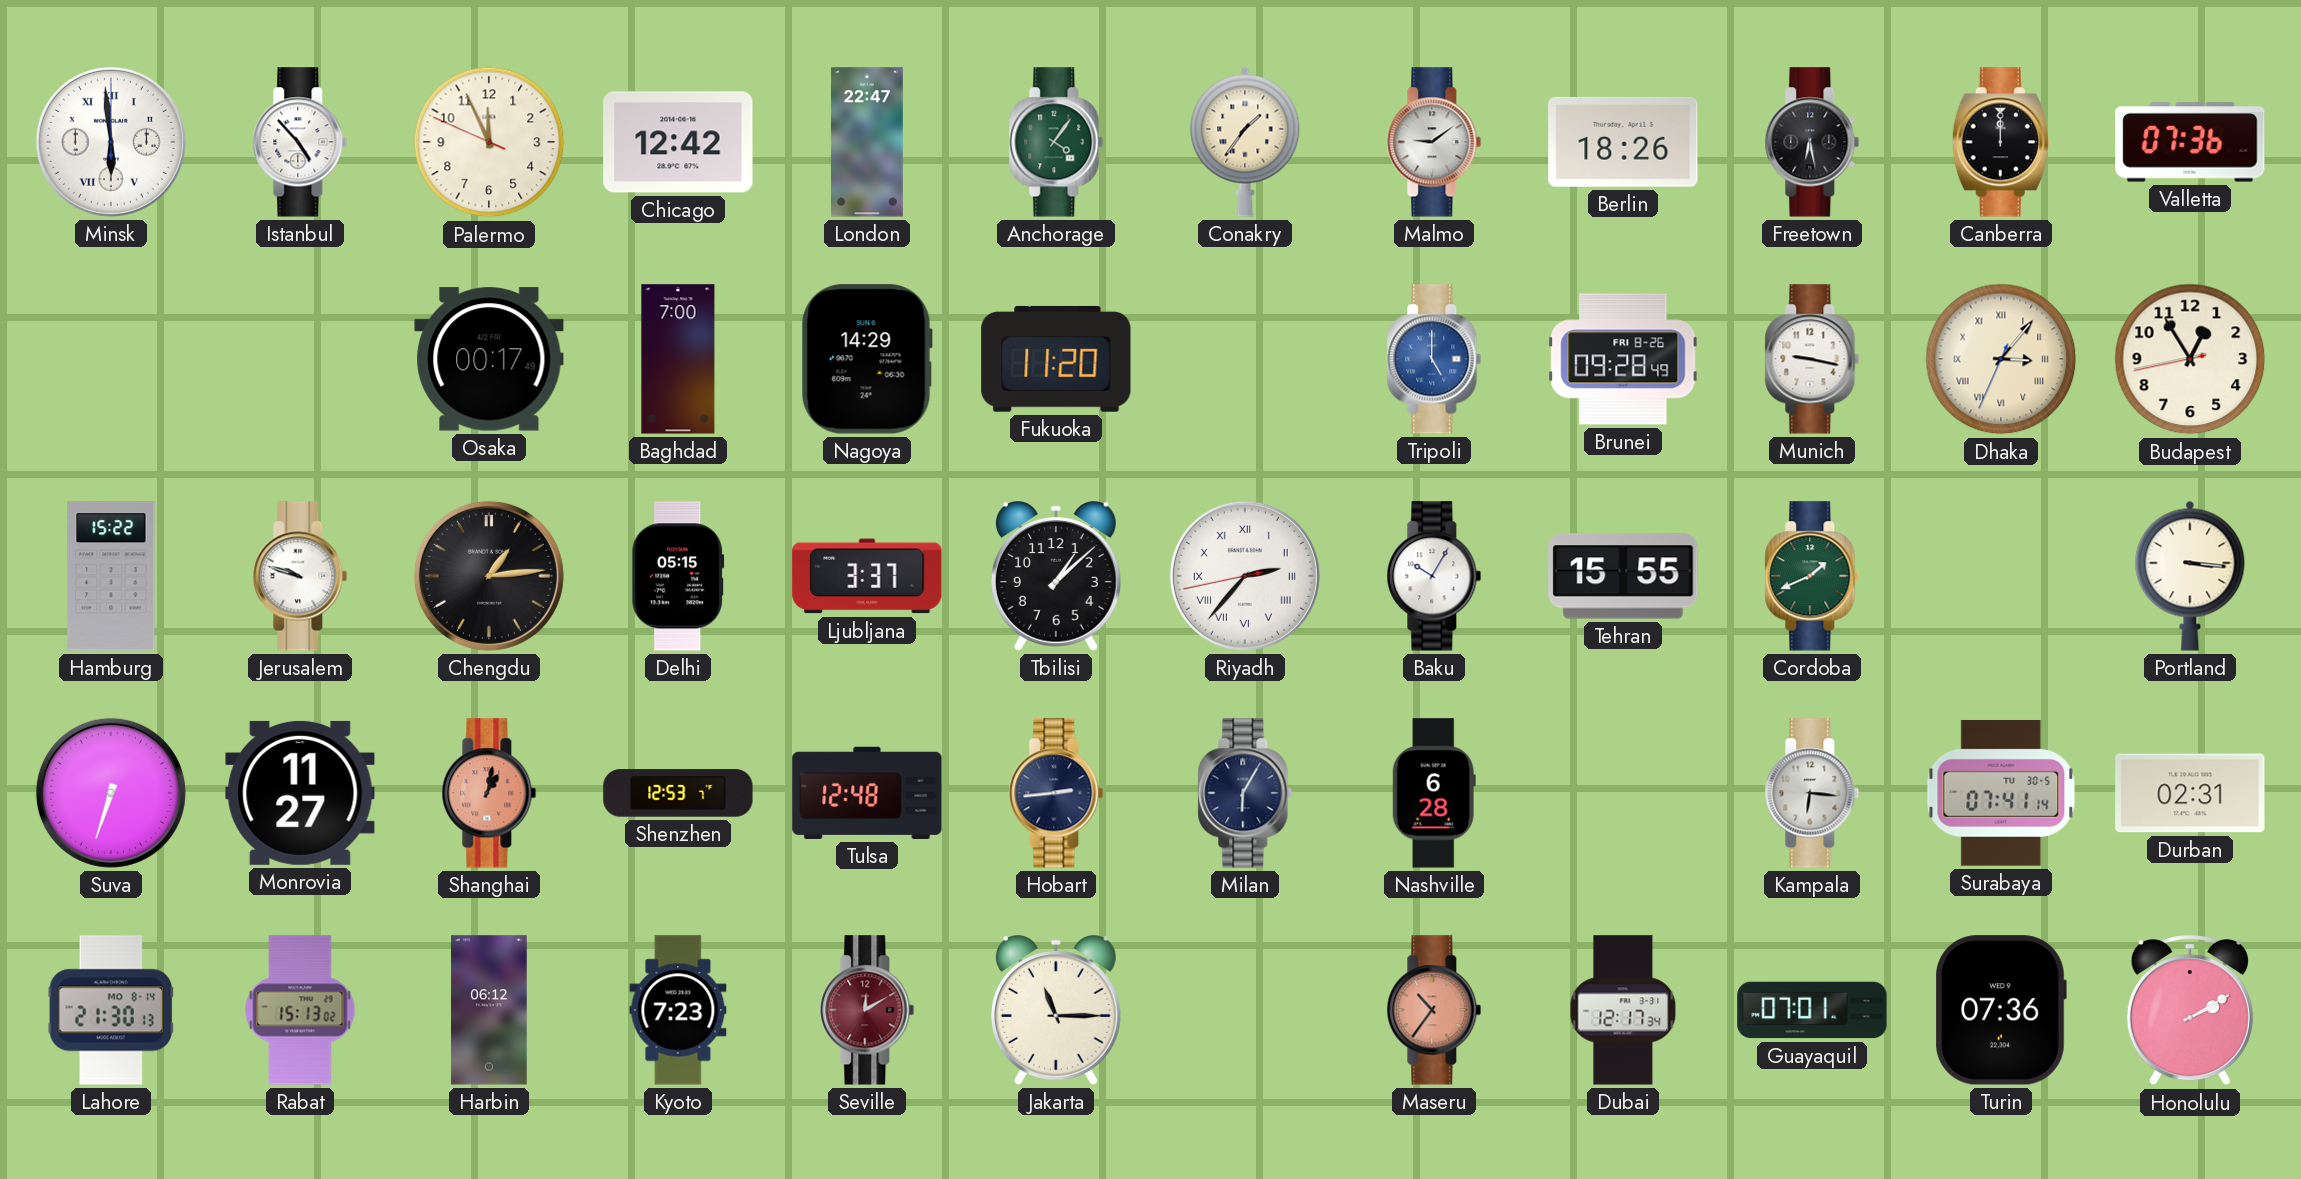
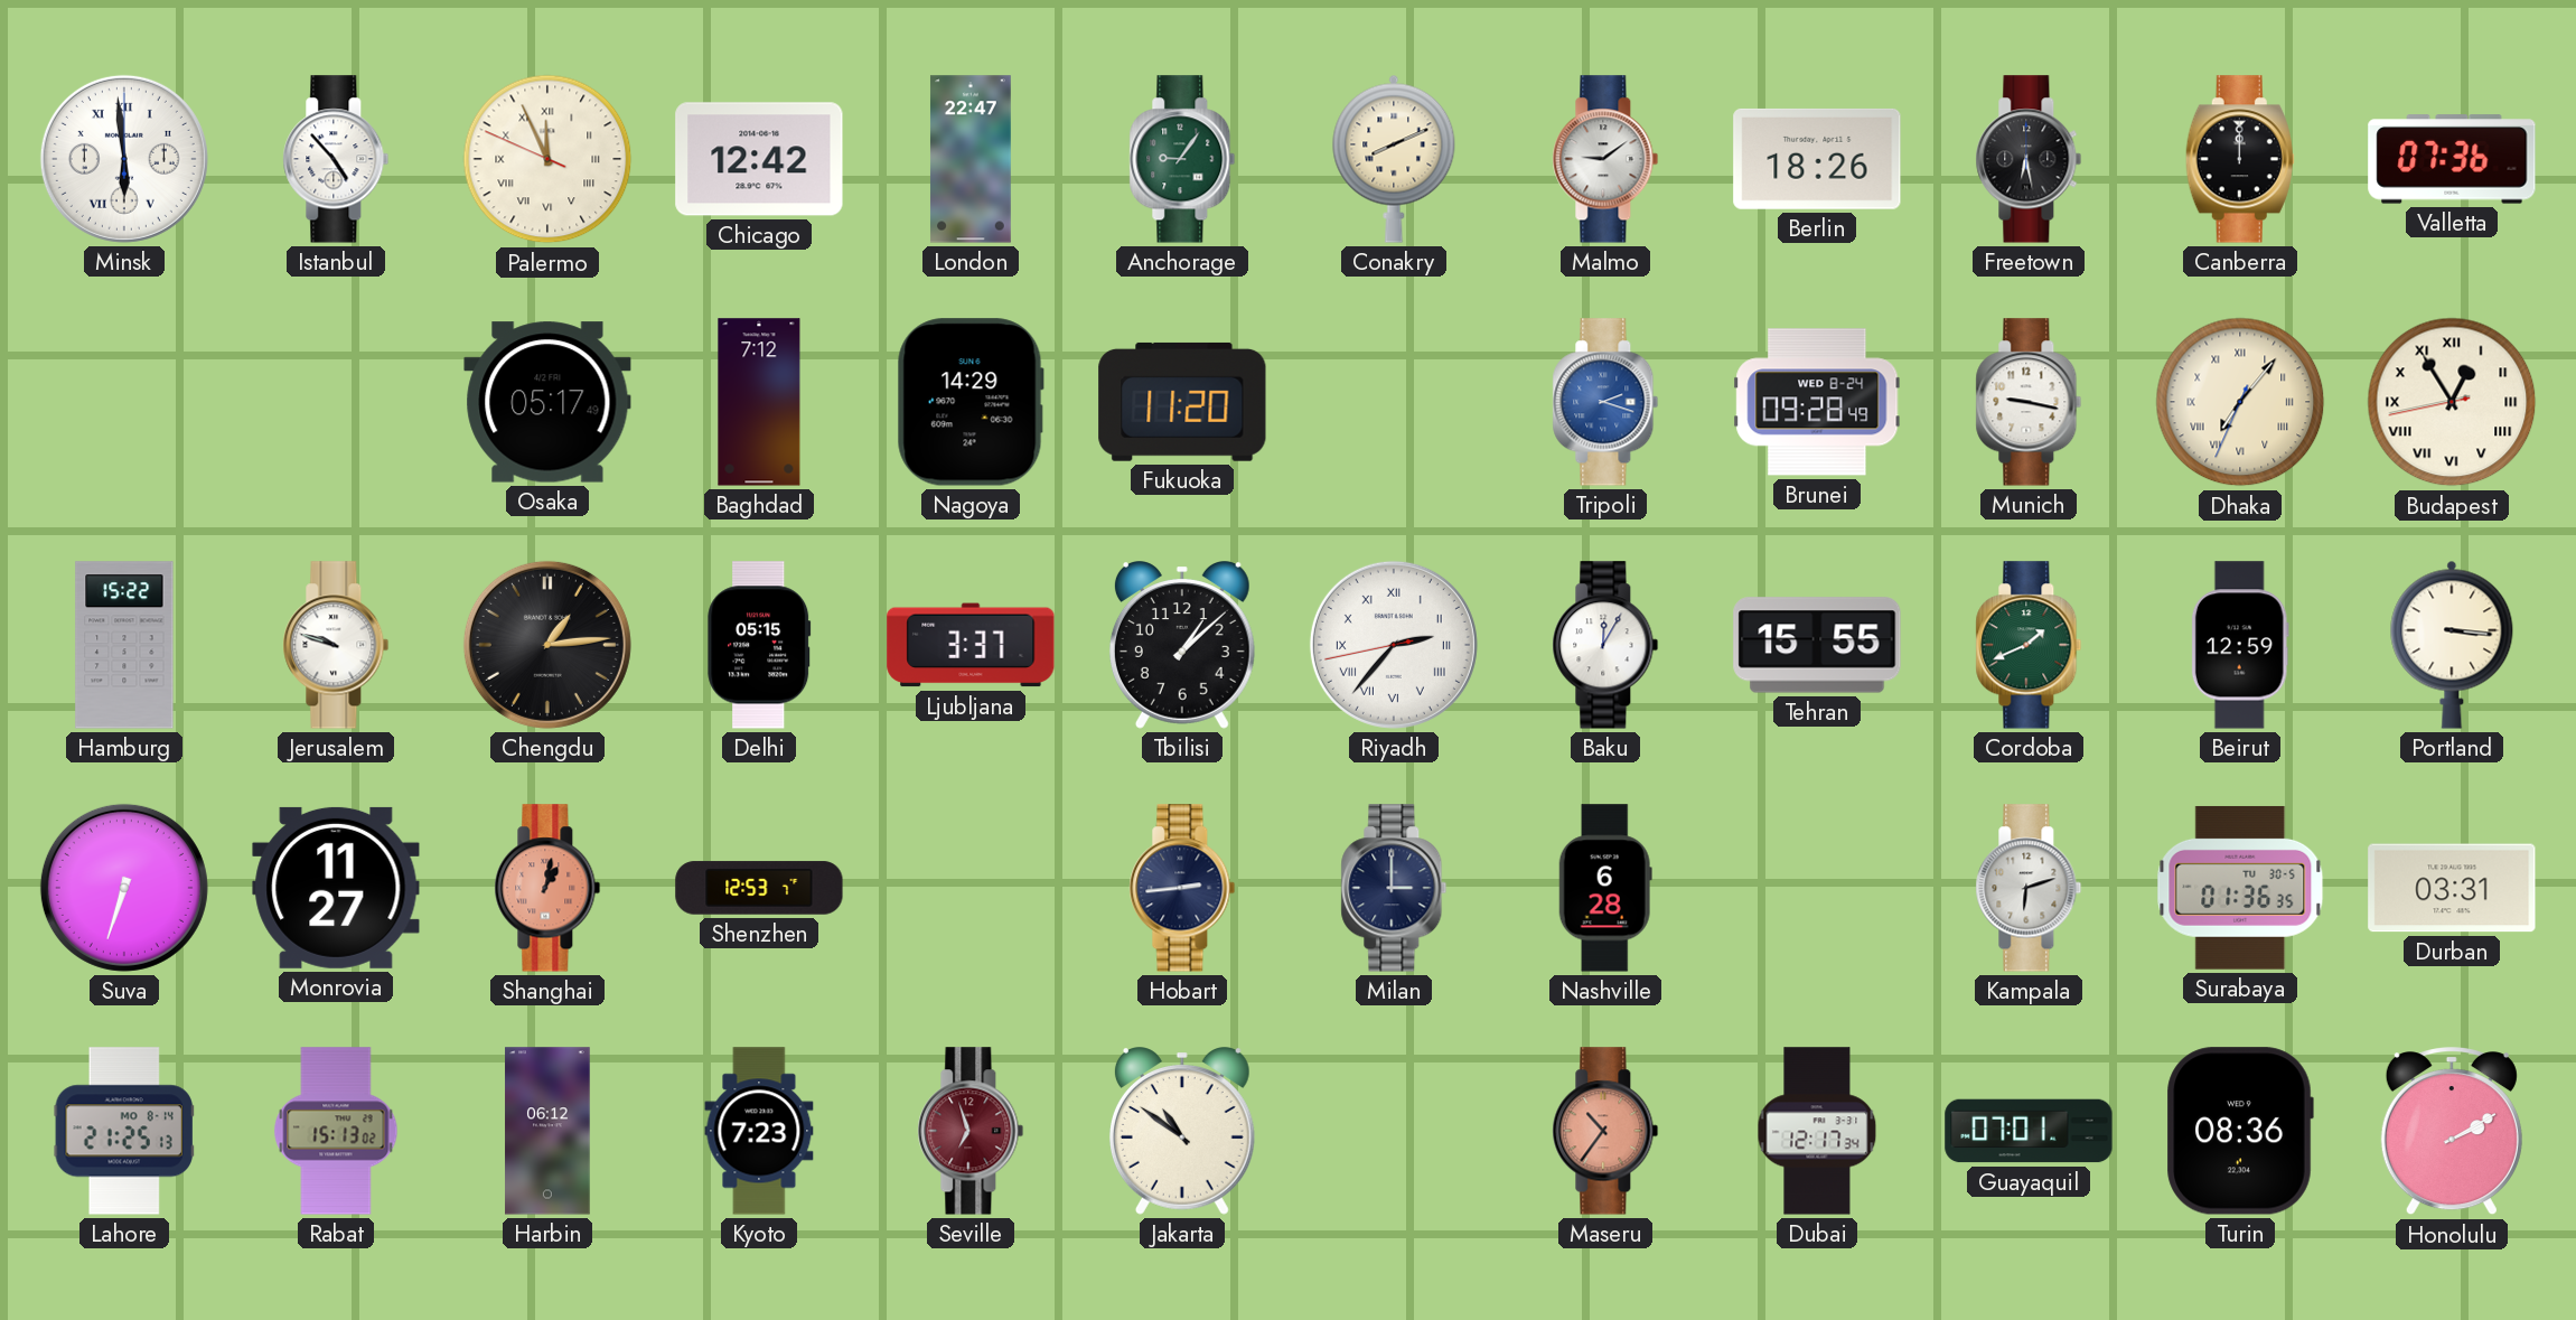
Palermo numerals: Arabic -> Roman (547, 159)
Anchorage: 4:06 -> 9:06 (1182, 159)
Conakry: 1:36 -> 8:11 (1394, 159)
Osaka: 00:17 -> 05:17 (547, 402)
Baghdad: 7:00 -> 7:12 (759, 402)
Tripoli: 5:00 -> 2:18 (1605, 402)
Brunei date: FRI 8-26 -> WED 8-24 (1817, 402)
Dhaka: 3:06 -> 7:06 (2240, 402)
Budapest numerals: Arabic -> Roman (2452, 402)
Baku: 10:05 -> 12:05 (1605, 645)
Beirut: none -> 12:59 (2240, 645)
Tulsa: 12:48 -> none (867, 793)
Milan: 6:05 -> 3:00 (1394, 888)
Kampala: 6:16 -> 6:12 (2029, 888)
Surabaya: 07:41 -> 01:36 (2240, 888)
Durban: 02:31 -> 03:31 (2452, 888)
Lahore: 21:30 -> 21:25 (124, 1131)
Seville: 12:10 -> 6:57 (971, 1131)
Jakarta: 11:15 -> 10:51 (1182, 1131)
Turin: 07:36 -> 08:36 (2240, 1131)
